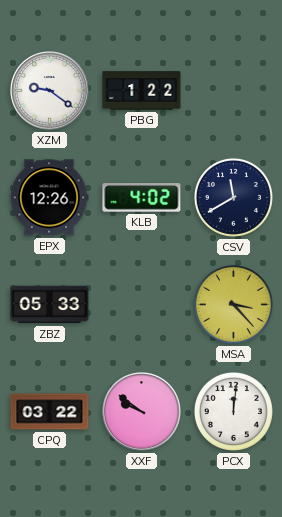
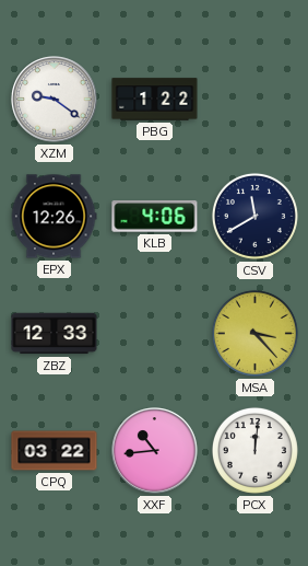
KLB: 4:02 -> 4:06 (155, 217)
ZBZ: 05:33 -> 12:33 (55, 334)
XXF: 9:51 -> 10:44 (155, 451)
